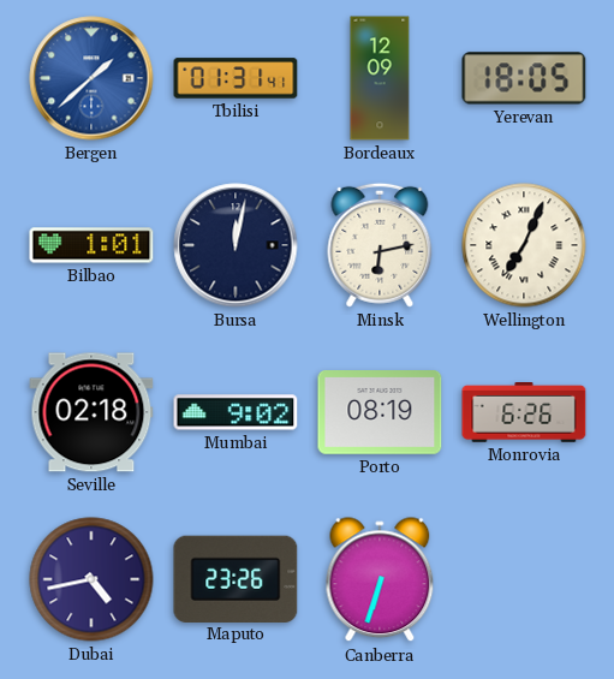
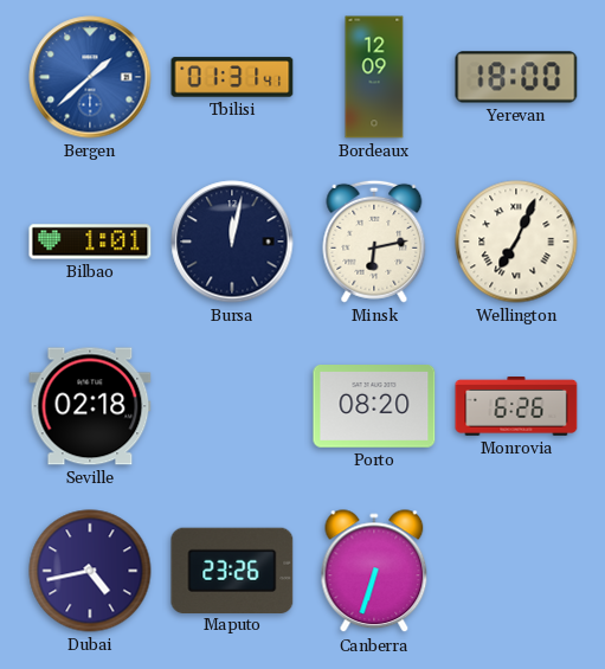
Yerevan: 18:05 -> 18:00 (516, 77)
Mumbai: 9:02 -> none (236, 412)
Porto: 08:19 -> 08:20 (374, 407)
